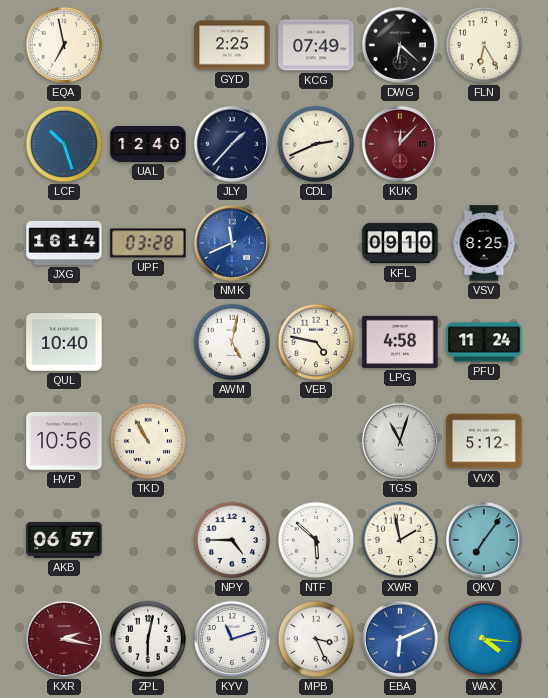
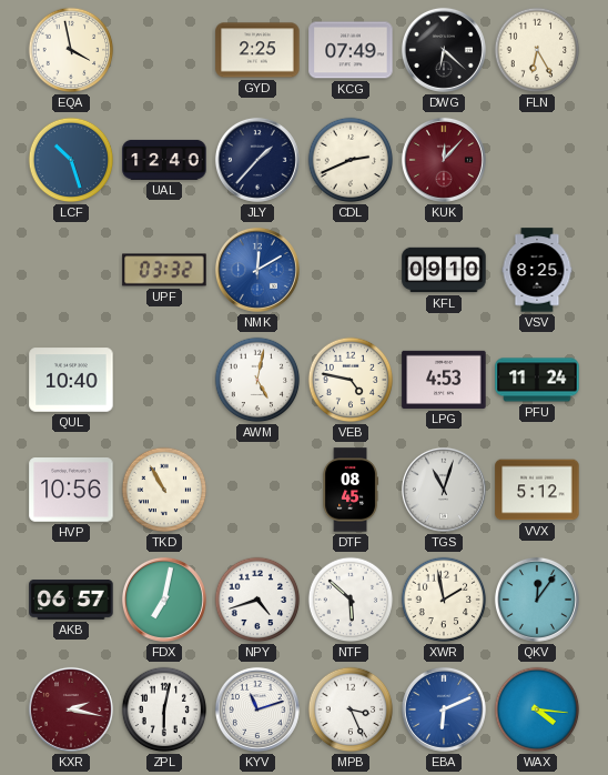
EQA: 6:58 -> 3:58 (71, 50)
JXG: 16:14 -> none (64, 243)
UPF: 03:28 -> 03:32 (164, 270)
NMK: 11:41 -> 12:10 (257, 270)
LPG: 4:58 -> 4:53 (444, 380)
DTF: none -> 08:45 (351, 490)
FDX: none -> 7:02 (164, 600)
NPY: 4:45 -> 4:42 (257, 600)
QKV: 7:06 -> 12:06 (537, 600)
